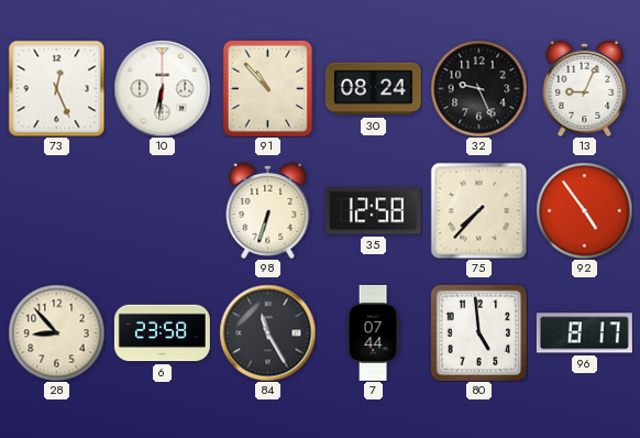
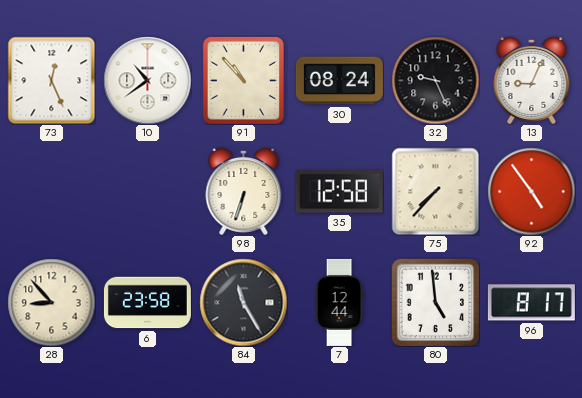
10: 6:31 -> 10:39 (147, 80)
7: 07:44 -> 12:44 (339, 302)
